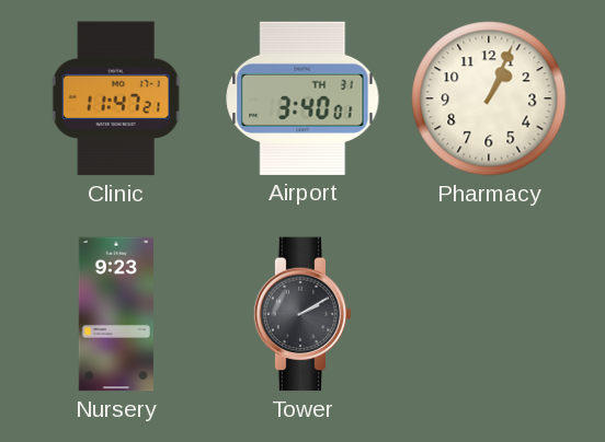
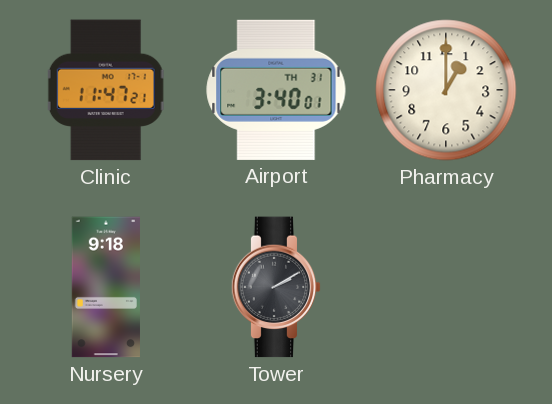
Pharmacy: 1:04 -> 1:00 (446, 90)
Nursery: 9:23 -> 9:18 (106, 287)
